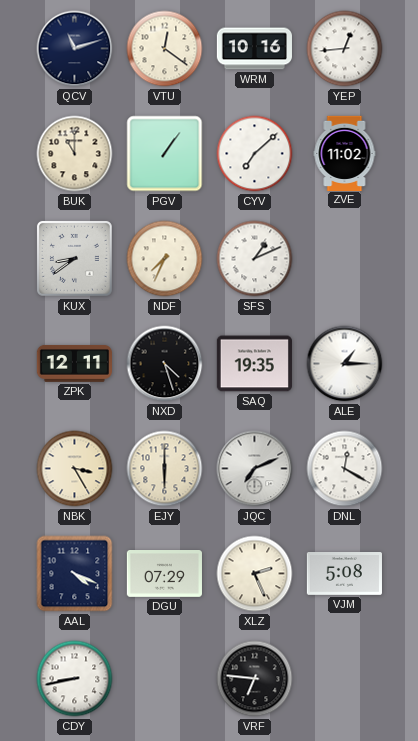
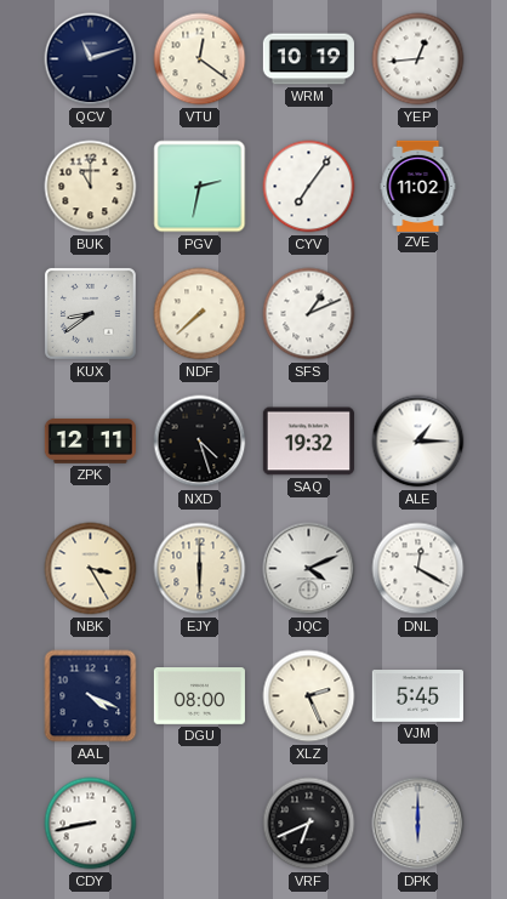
WRM: 10:16 -> 10:19 (308, 59)
PGV: 1:06 -> 2:32 (200, 187)
CYV: 7:08 -> 7:06 (309, 187)
NDF: 7:34 -> 7:38 (200, 314)
SAQ: 19:35 -> 19:32 (308, 442)
JQC: 7:11 -> 4:11 (309, 569)
DGU: 07:29 -> 08:00 (199, 696)
VJM: 5:08 -> 5:45 (417, 696)
VRF: 6:46 -> 6:41 (309, 824)
DPK: none -> 6:00 (418, 824)
